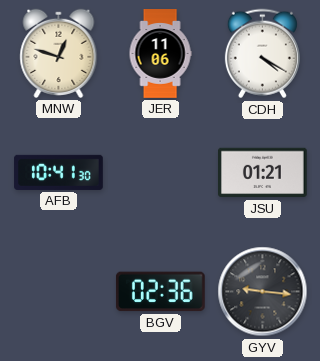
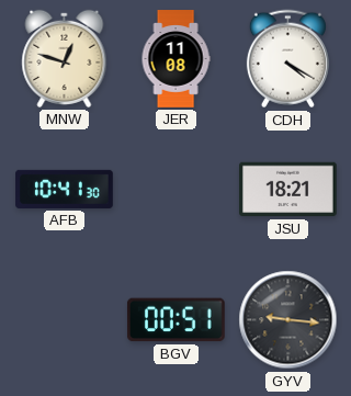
JER: 11:06 -> 11:08 (175, 59)
JSU: 01:21 -> 18:21 (288, 190)
BGV: 02:36 -> 00:51 (175, 320)
